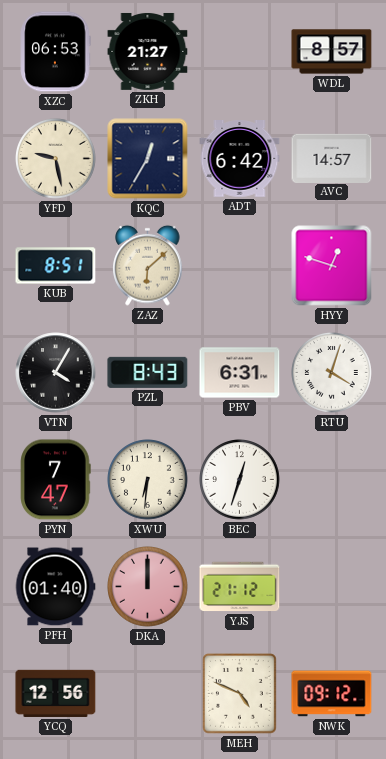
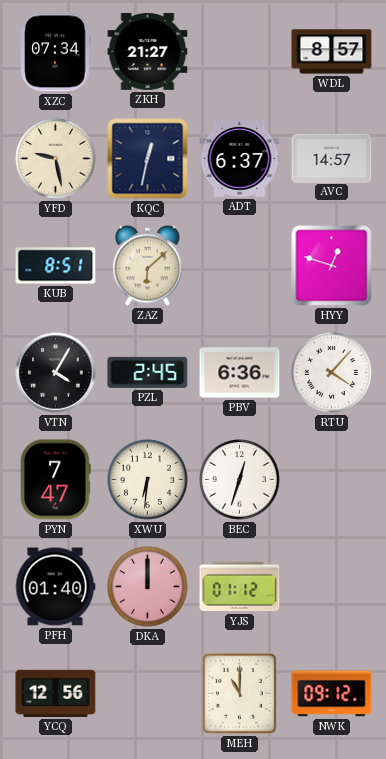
XZC: 06:53 -> 07:34 (55, 52)
KQC: 12:35 -> 12:32 (148, 159)
ADT: 6:42 -> 6:37 (240, 159)
PZL: 8:43 -> 2:45 (148, 372)
PBV: 6:31 -> 6:36 (240, 373)
RTU: 4:03 -> 4:07 (332, 373)
YJS: 21:12 -> 01:12 (240, 587)
MEH: 4:49 -> 11:00 (240, 694)
